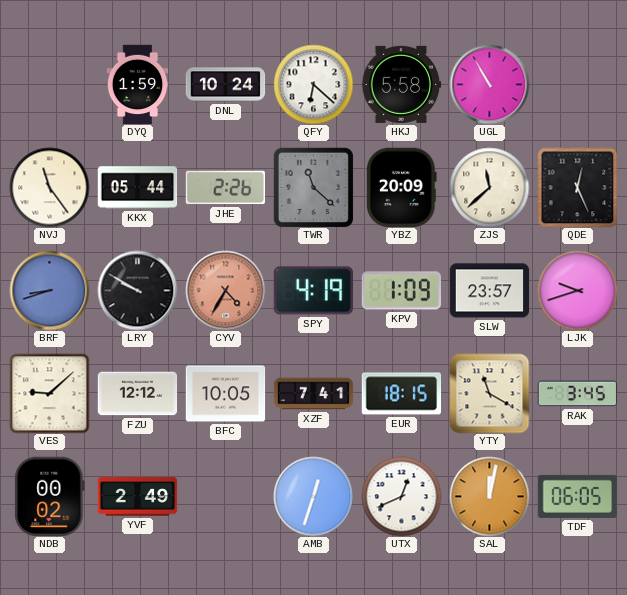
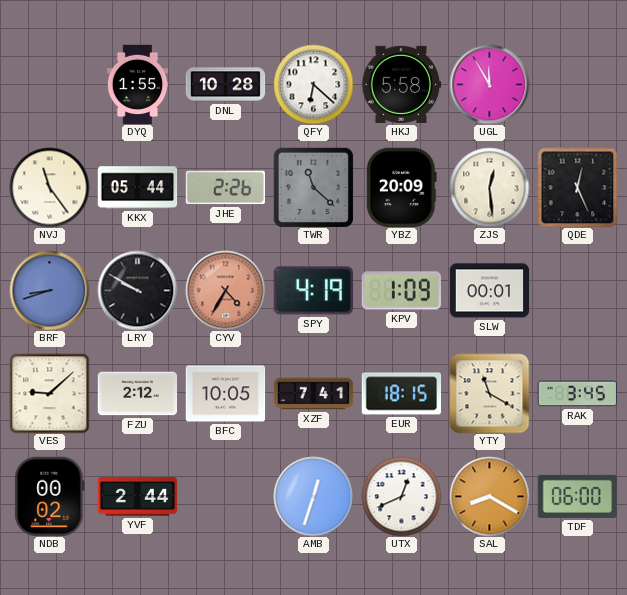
DYQ: 1:59 -> 1:55 (138, 84)
DNL: 10:24 -> 10:28 (225, 85)
UGL: 10:55 -> 11:55 (489, 84)
ZJS: 11:38 -> 12:29 (489, 187)
SLW: 23:57 -> 00:01 (489, 291)
LJK: 9:42 -> none (577, 290)
FZU: 12:12 -> 2:12 (137, 394)
YVF: 2:49 -> 2:44 (137, 497)
SAL: 12:02 -> 8:20 (489, 496)
TDF: 06:05 -> 06:00 (577, 496)
